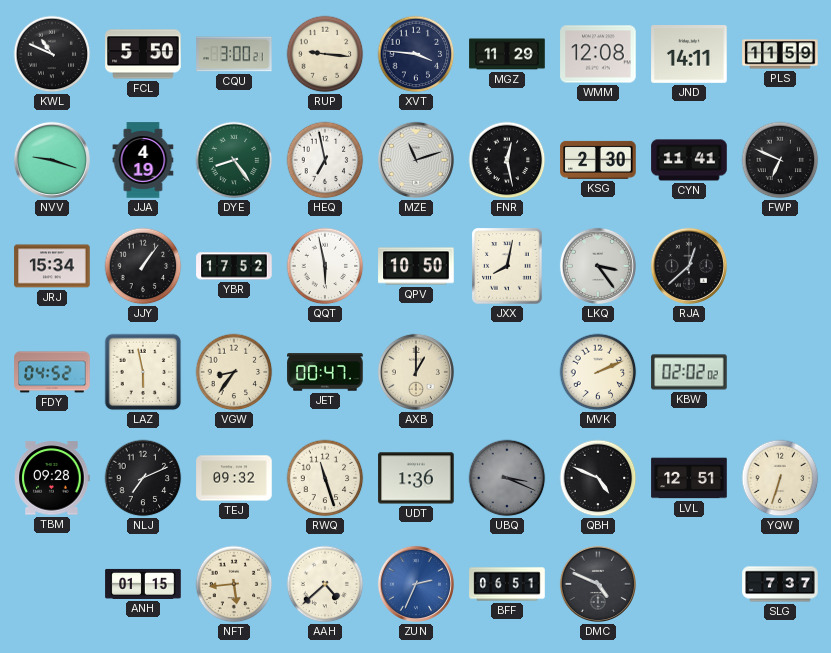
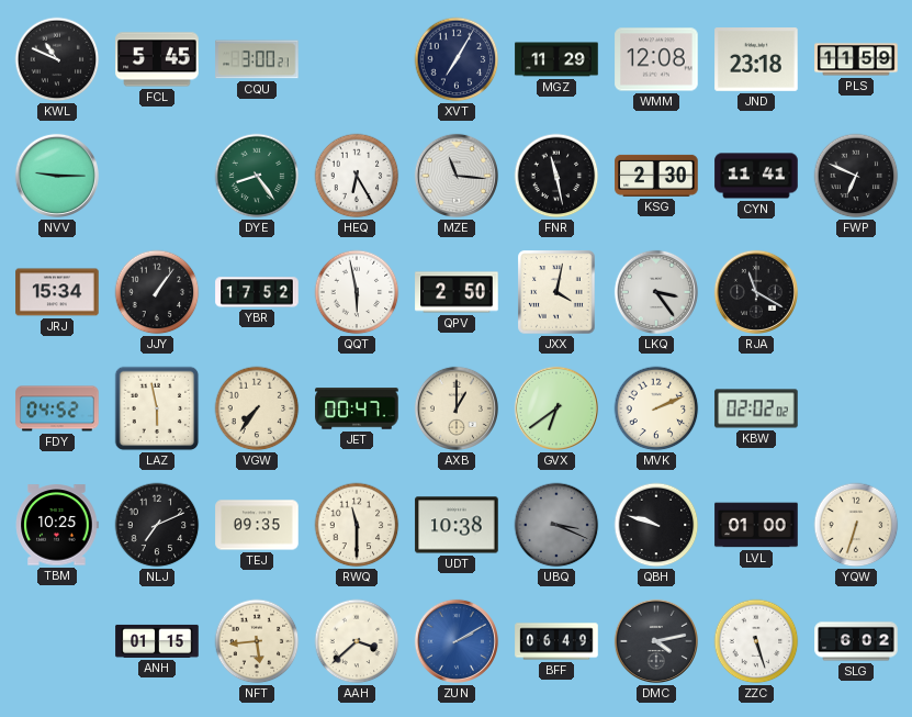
FCL: 5:50 -> 5:45 (157, 59)
RUP: 9:16 -> none (325, 54)
XVT: 3:46 -> 7:05 (457, 59)
JND: 14:11 -> 23:18 (756, 60)
NVV: 9:18 -> 9:15 (57, 176)
JJA: 4:19 -> none (143, 160)
HEQ: 6:58 -> 6:25 (357, 176)
MZE: 11:12 -> 11:16 (457, 176)
FNR: 12:28 -> 11:28 (556, 176)
QPV: 10:50 -> 2:50 (457, 292)
JXX: 8:02 -> 4:02 (556, 292)
RJA: 12:38 -> 11:20 (756, 292)
VGW: 8:36 -> 7:36 (257, 408)
GVX: none -> 6:39 (556, 408)
TBM: 09:28 -> 10:25 (57, 525)
TEJ: 09:32 -> 09:35 (257, 525)
RWQ: 11:27 -> 11:30 (357, 525)
UDT: 1:36 -> 10:38 (457, 525)
QBH: 4:49 -> 9:48 (656, 525)
LVL: 12:51 -> 01:00 (756, 525)
AAH: 4:38 -> 3:38 (357, 641)
ZUN: 2:34 -> 2:10 (457, 641)
BFF: 06:51 -> 06:49 (556, 641)
DMC: 4:49 -> 4:13 (656, 641)
ZZC: none -> 5:27 (756, 641)
SLG: 7:37 -> 6:02 (856, 641)
